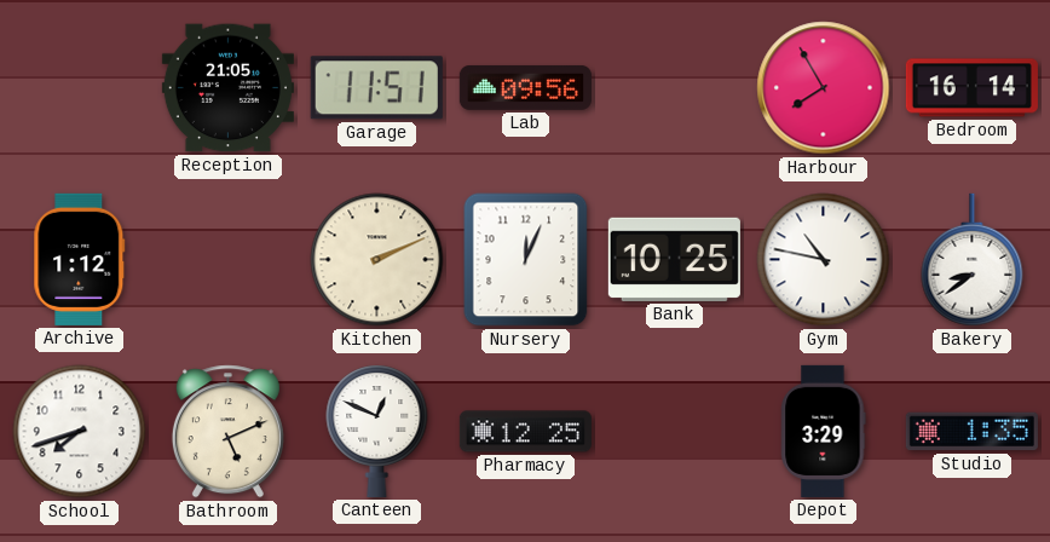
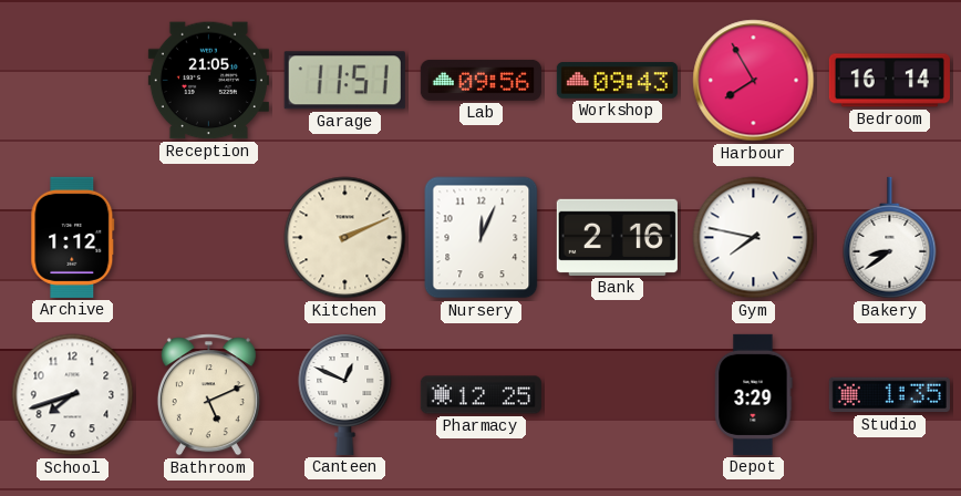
Workshop: none -> 09:43 (617, 81)
Bank: 10:25 -> 2:16 (617, 237)
Gym: 10:47 -> 7:47 (754, 238)
